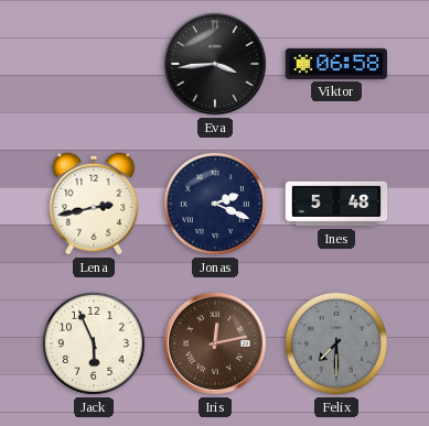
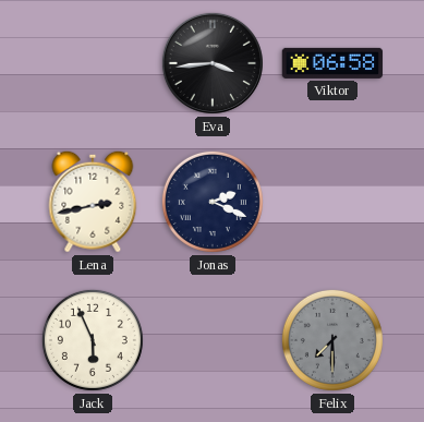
Ines: 5:48 -> none (336, 204)
Iris: 12:13 -> none (215, 343)
